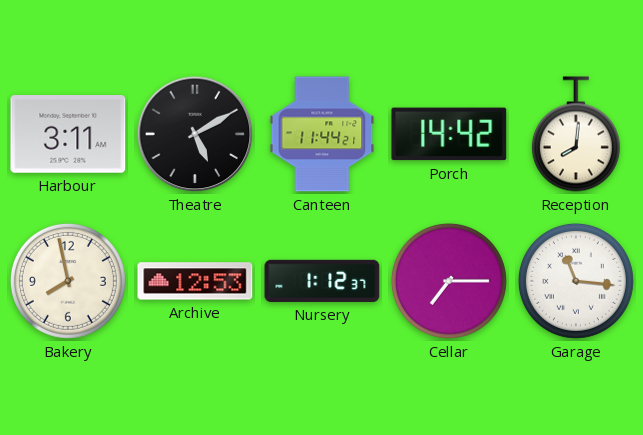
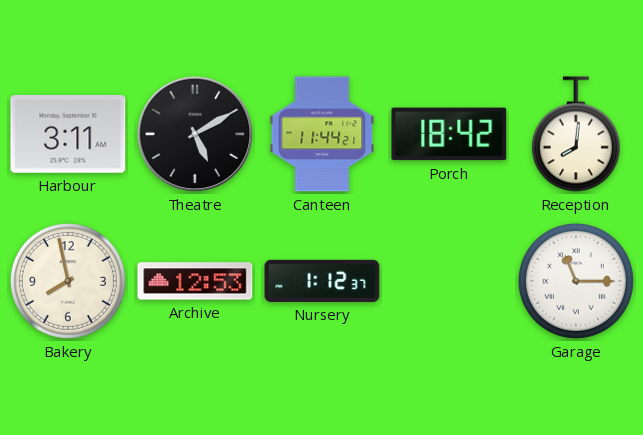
Porch: 14:42 -> 18:42 (449, 134)
Cellar: 7:15 -> none (449, 281)
Garage: 11:16 -> 11:15 (576, 281)
